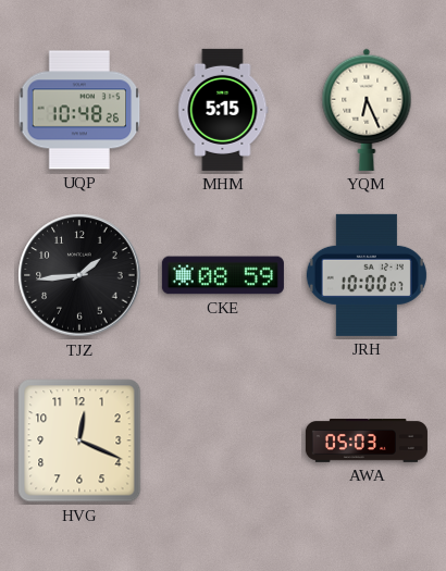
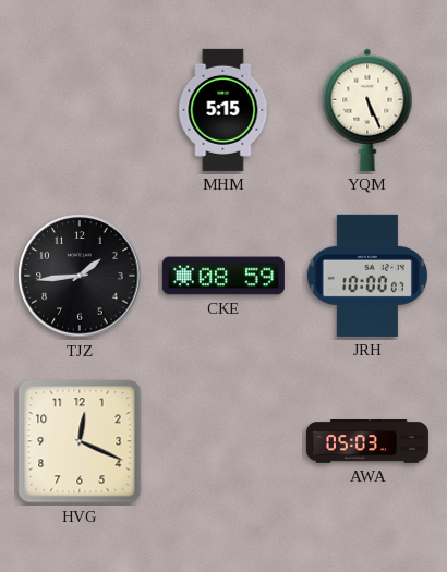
UQP: 10:48 -> none (79, 110)
YQM: 6:26 -> 5:26 (367, 110)
